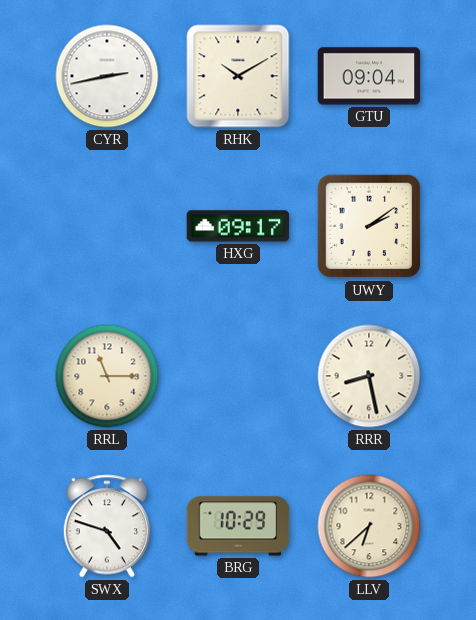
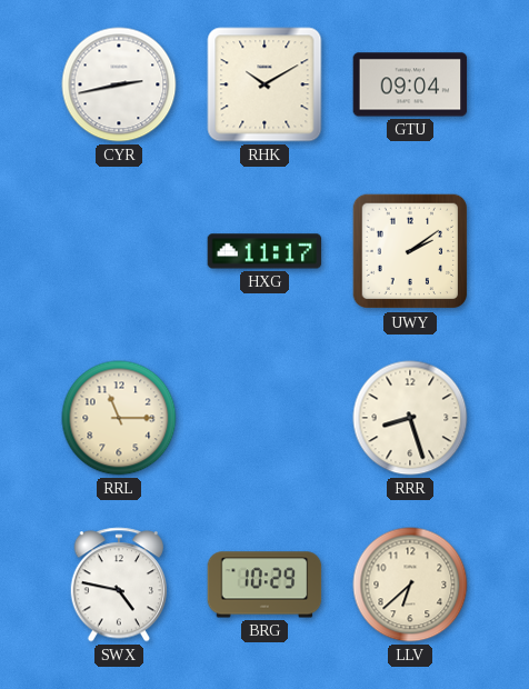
HXG: 09:17 -> 11:17 (264, 251)
RRR: 8:28 -> 8:27 (410, 418)
SWX: 4:48 -> 4:47 (118, 585)
